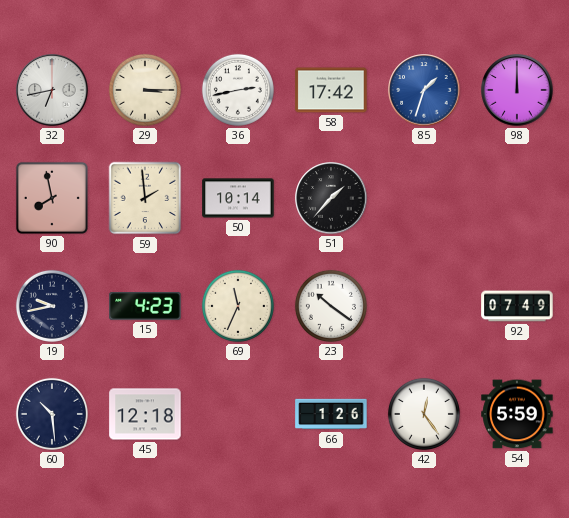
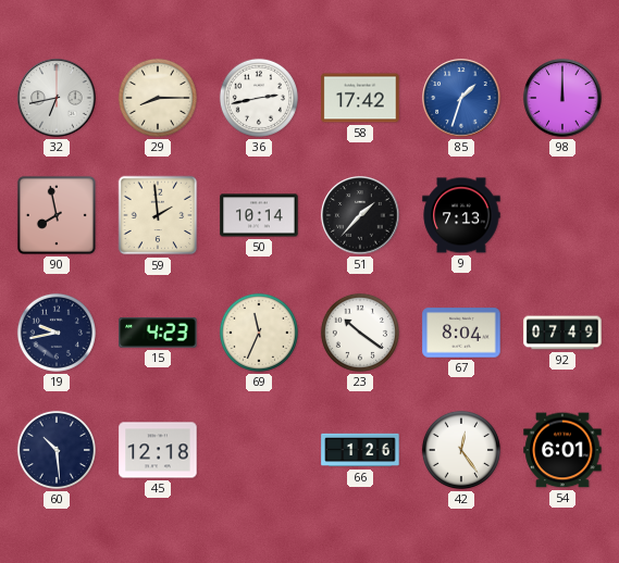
29: 3:15 -> 8:15 (158, 98)
9: none -> 7:13 (461, 215)
67: none -> 8:04 (461, 333)
54: 5:59 -> 6:01 (562, 450)
